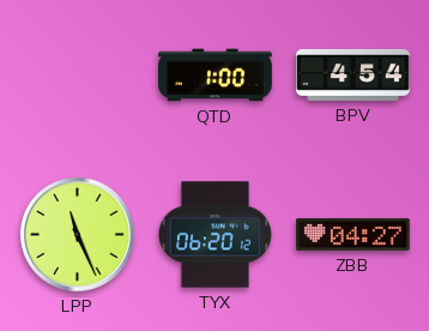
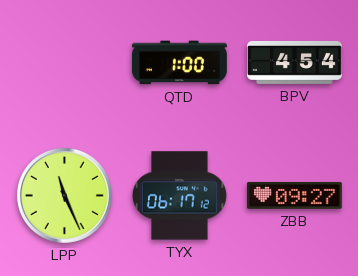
TYX: 06:20 -> 06:17 (179, 196)
ZBB: 04:27 -> 09:27 (294, 195)
